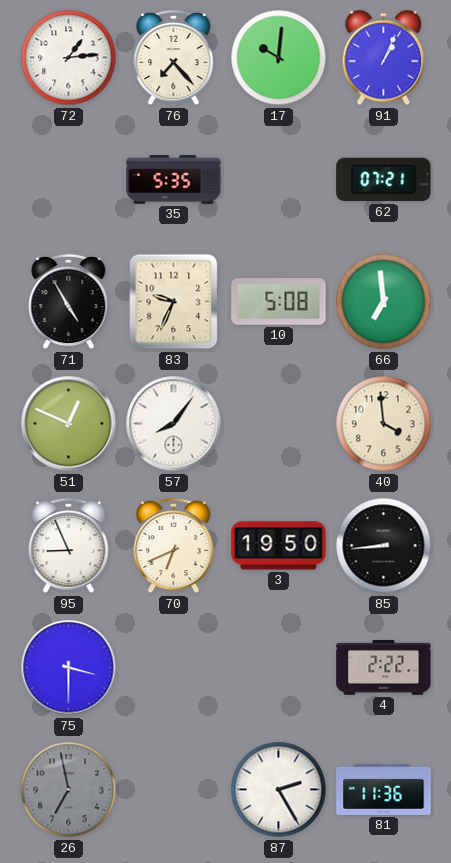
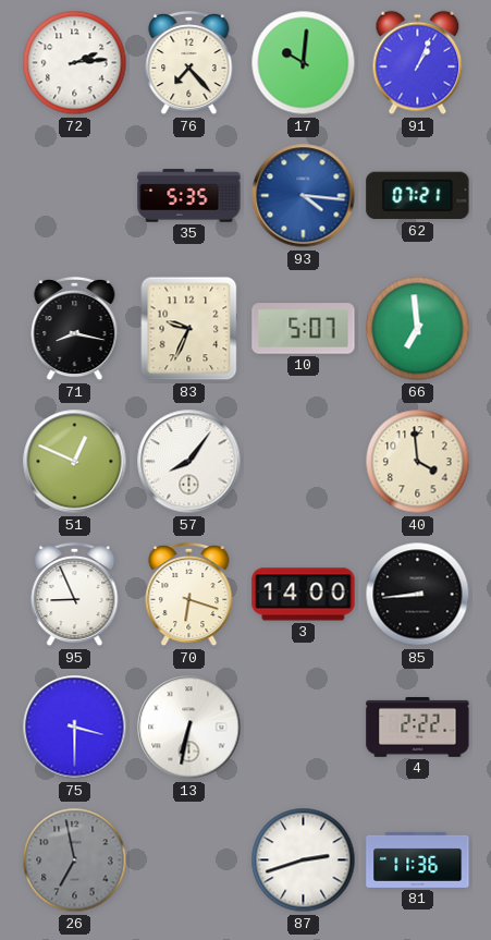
72: 1:14 -> 2:14 (75, 63)
93: none -> 4:16 (304, 196)
71: 4:55 -> 8:17 (75, 329)
10: 5:08 -> 5:07 (304, 329)
70: 6:41 -> 6:18 (189, 595)
3: 19:50 -> 14:00 (304, 595)
13: none -> 6:32 (189, 728)
87: 2:25 -> 2:42 (304, 860)
